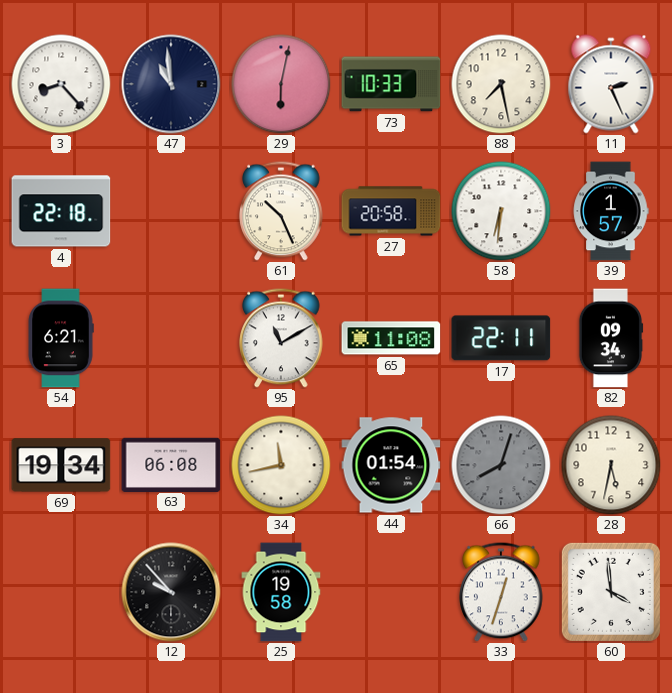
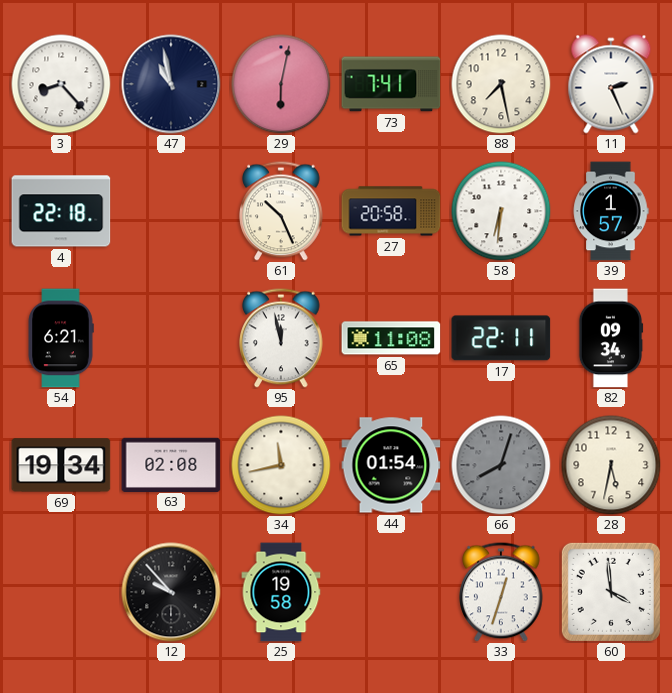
47: 10:59 -> 10:58 (171, 84)
73: 10:33 -> 7:41 (391, 84)
95: 11:10 -> 11:58 (281, 338)
63: 06:08 -> 02:08 (171, 464)
